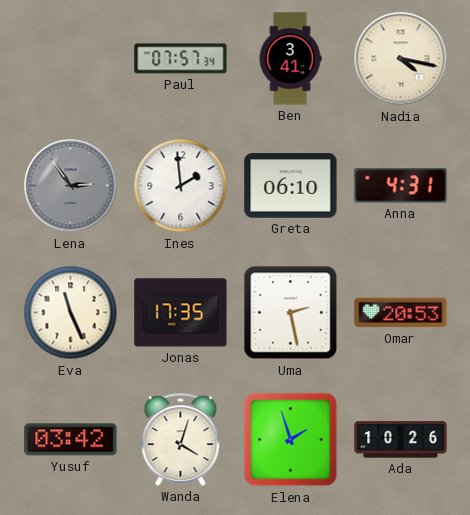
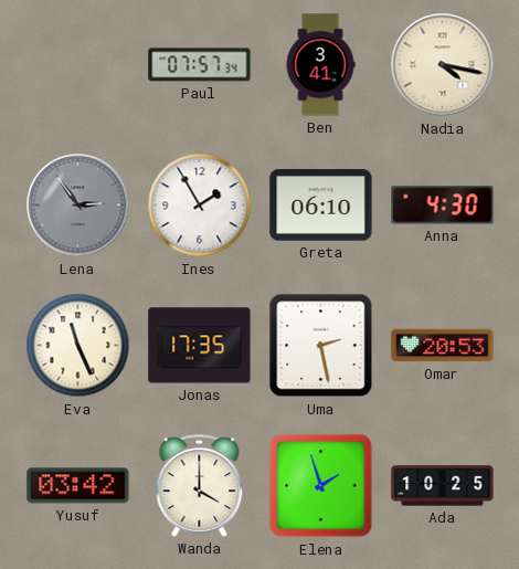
Ines: 1:59 -> 1:55 (200, 206)
Anna: 4:31 -> 4:30 (443, 206)
Wanda: 4:03 -> 4:00 (200, 485)
Ada: 10:26 -> 10:25 (443, 486)
